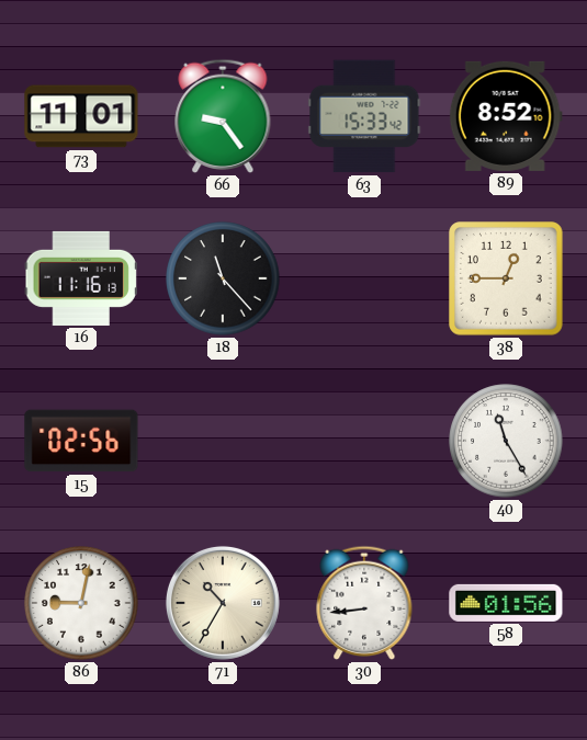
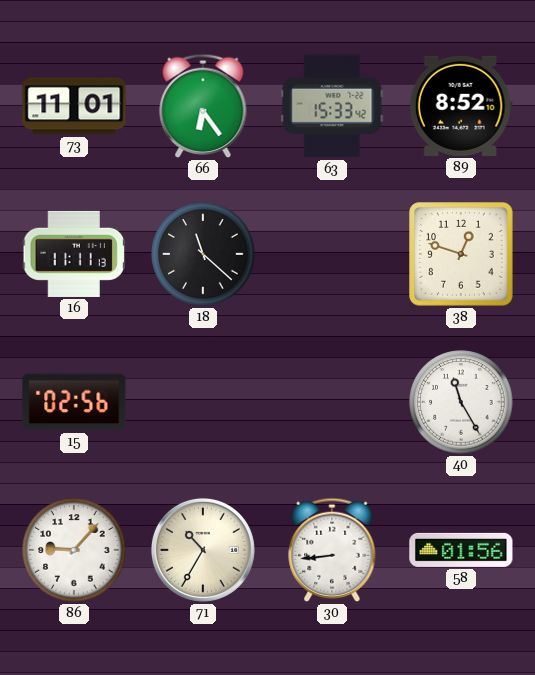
66: 9:24 -> 6:24 (203, 106)
16: 11:16 -> 11:11 (74, 254)
18: 11:23 -> 11:22 (203, 254)
38: 12:45 -> 12:48 (461, 254)
86: 9:02 -> 9:07 (74, 550)
